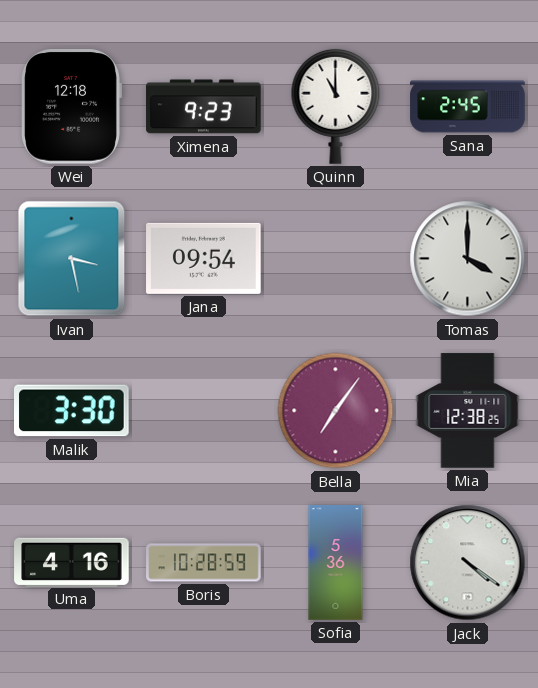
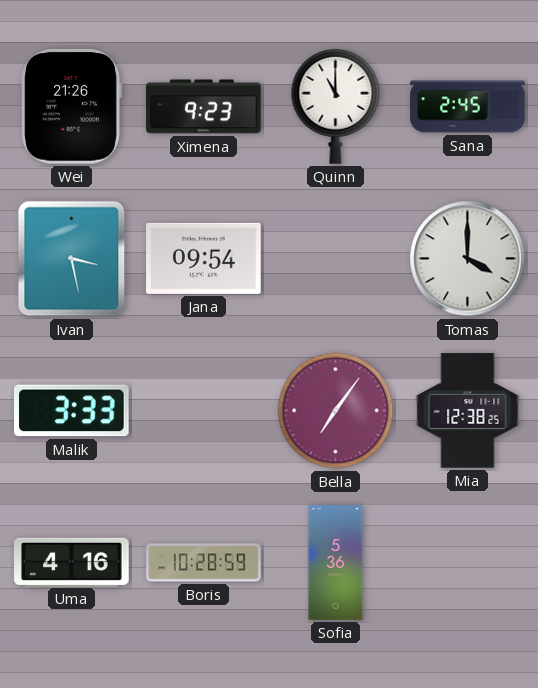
Wei: 12:18 -> 21:26 (71, 107)
Malik: 3:30 -> 3:33 (72, 411)
Jack: 4:21 -> none (468, 563)
